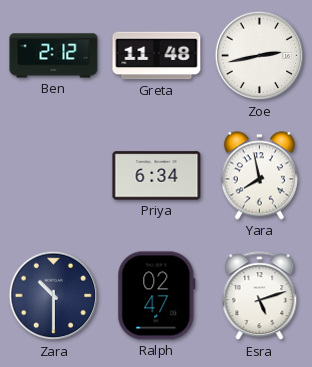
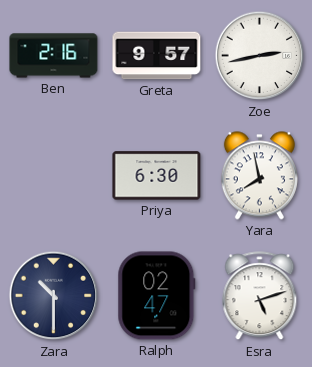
Ben: 2:12 -> 2:16 (54, 56)
Greta: 11:48 -> 9:57 (157, 56)
Priya: 6:34 -> 6:30 (157, 176)
